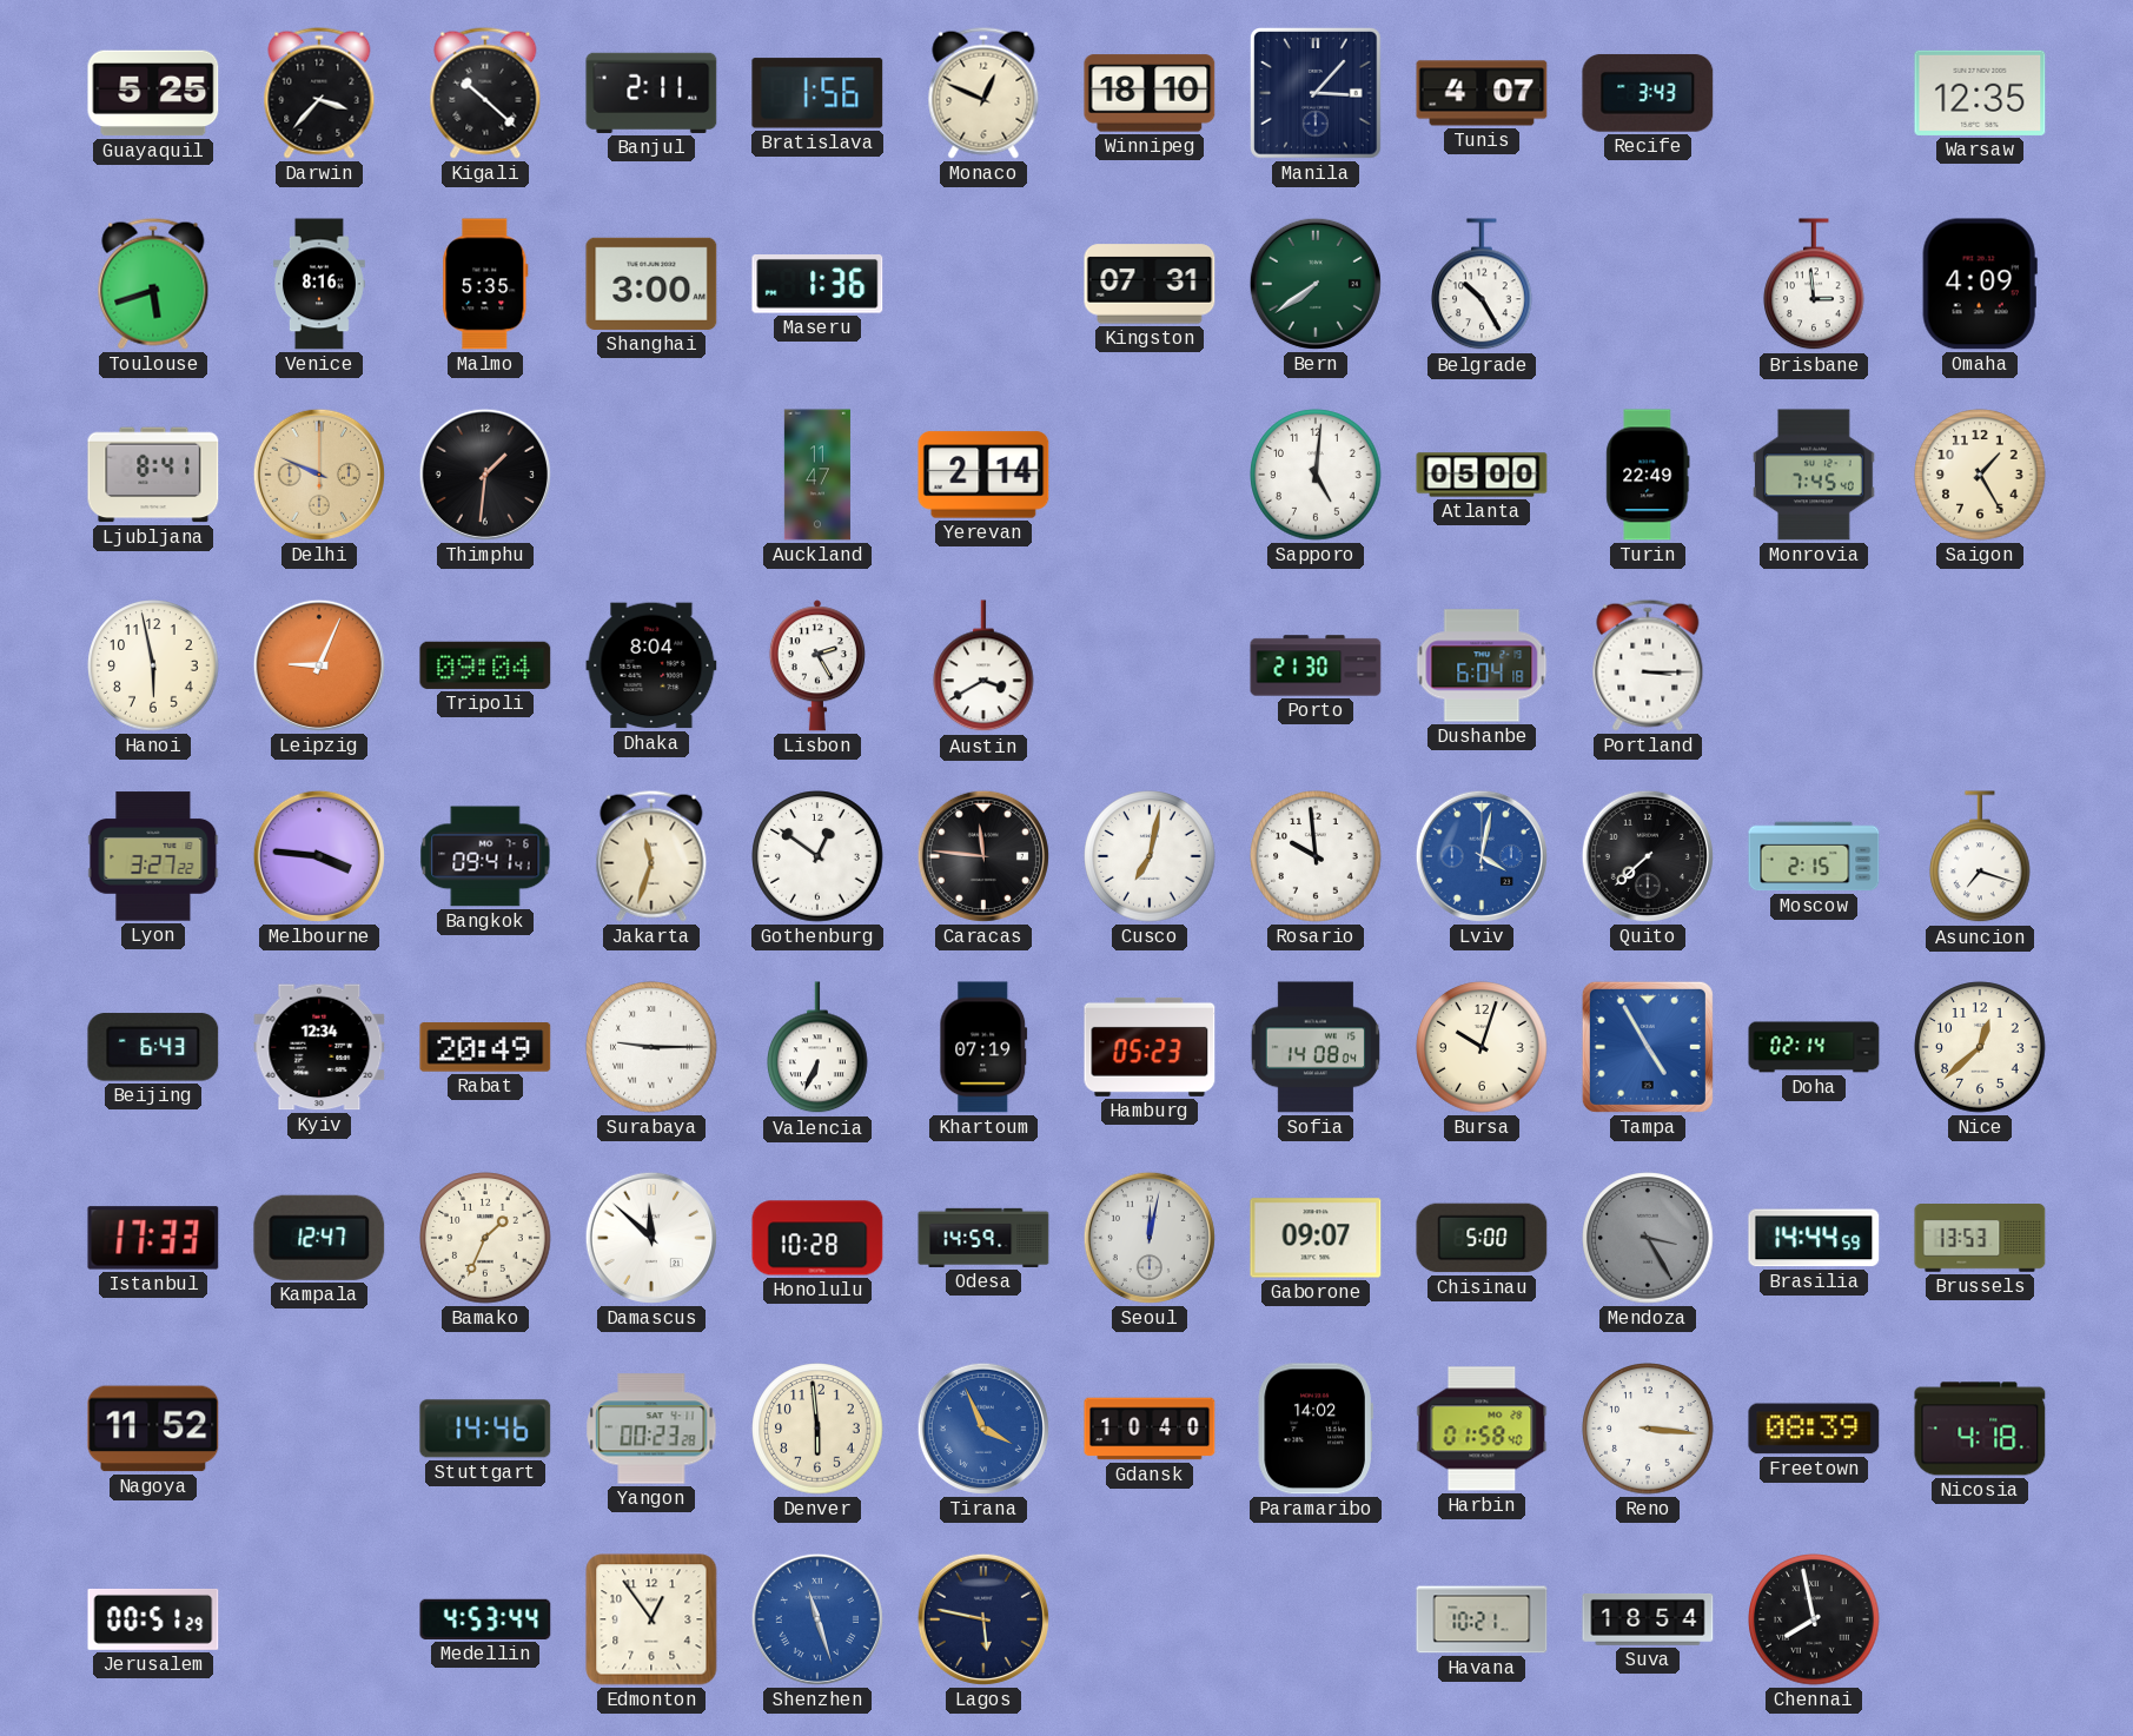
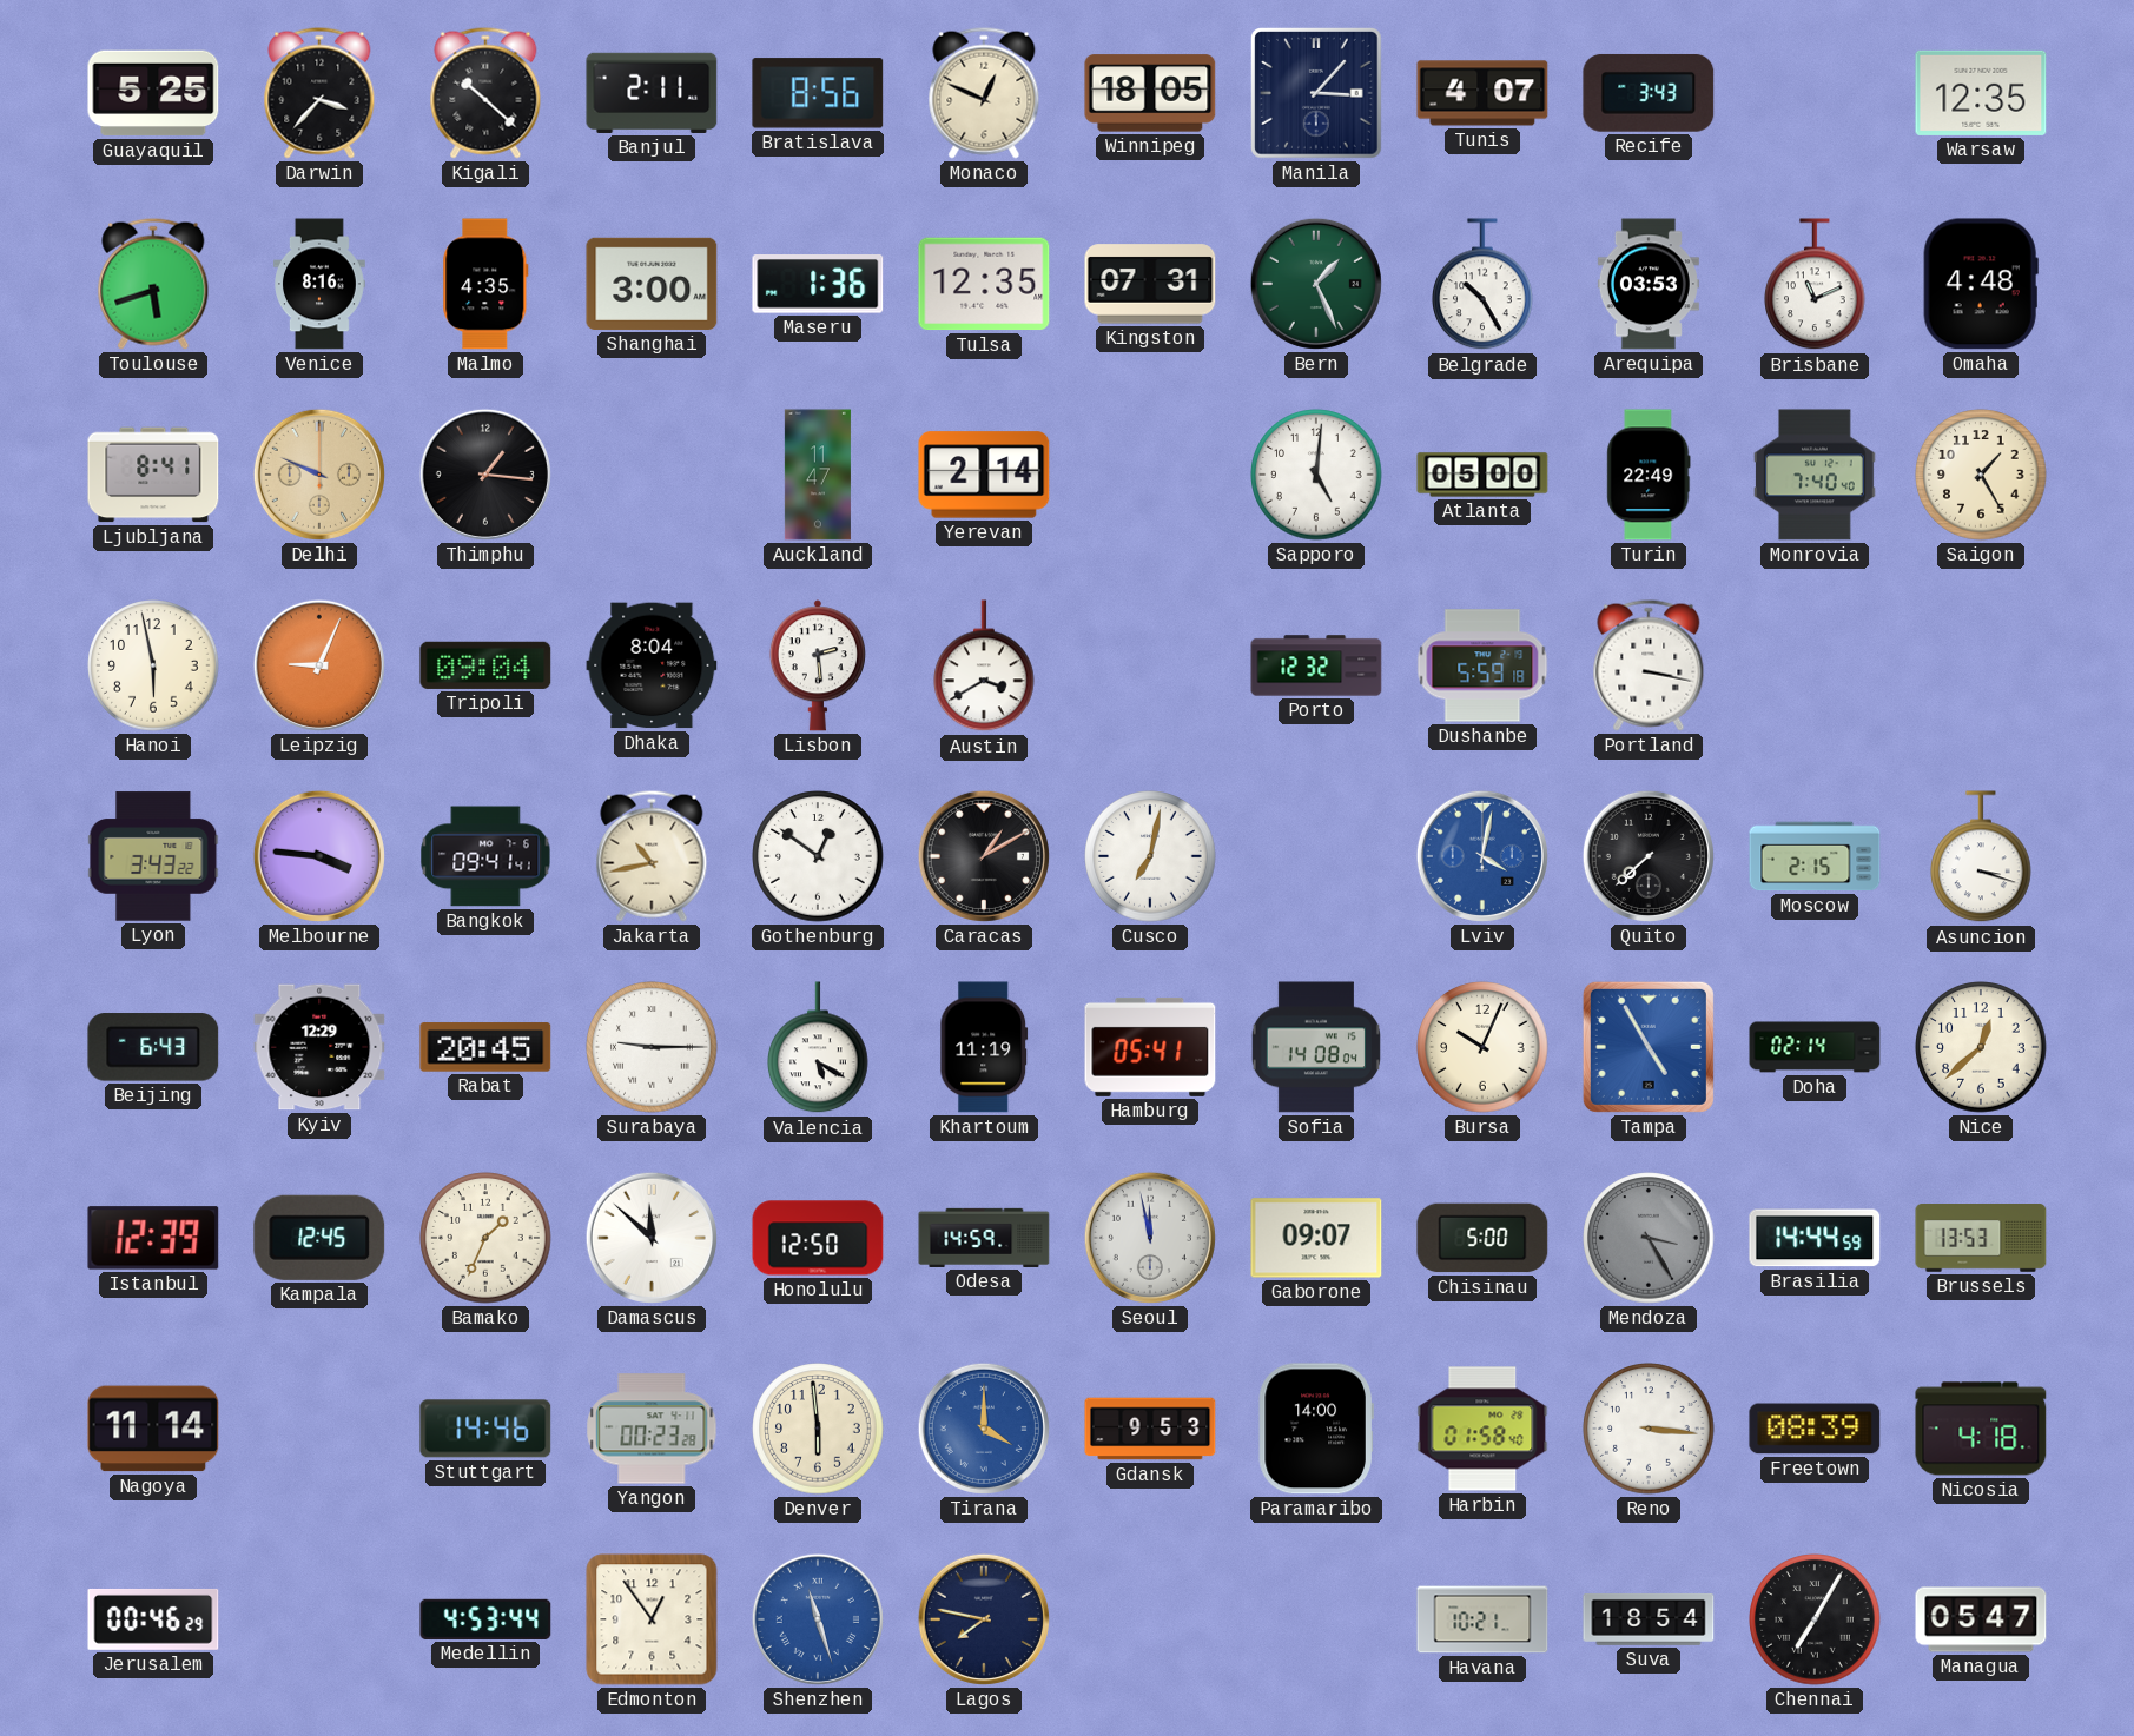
Bratislava: 1:56 -> 8:56 (818, 93)
Winnipeg: 18:10 -> 18:05 (1150, 93)
Malmo: 5:35 -> 4:35 (485, 284)
Tulsa: none -> 12:35 (984, 284)
Bern: 7:39 -> 1:26 (1316, 284)
Arequipa: none -> 03:53 (1649, 284)
Brisbane: 2:59 -> 11:11 (1816, 285)
Omaha: 4:09 -> 4:48 (1981, 284)
Thimphu: 1:31 -> 1:16 (485, 475)
Monrovia: 7:45 -> 7:40 (1816, 475)
Lisbon: 2:25 -> 2:29 (818, 665)
Porto: 21:30 -> 12:32 (1316, 665)
Dushanbe: 6:04 -> 5:59 (1482, 665)
Portland: 3:15 -> 3:17 (1649, 665)
Lyon: 3:27 -> 3:43 (153, 856)
Jakarta: 11:33 -> 10:43 (652, 856)
Caracas: 11:46 -> 1:10 (984, 856)
Rosario: 9:59 -> none (1316, 856)
Asuncion: 7:18 -> 3:18 (1982, 857)
Kyiv: 12:34 -> 12:29 (319, 1047)
Rabat: 20:49 -> 20:45 (485, 1047)
Valencia: 6:34 -> 5:20 (819, 1048)
Khartoum: 07:19 -> 11:19 (984, 1047)
Hamburg: 05:23 -> 05:41 (1150, 1047)
Bursa: 10:03 -> 10:04 (1482, 1047)
Istanbul: 17:33 -> 12:39 (153, 1238)
Kampala: 12:47 -> 12:45 (319, 1238)
Honolulu: 10:28 -> 12:50 (818, 1238)
Seoul: 12:02 -> 11:58 (1150, 1238)
Nagoya: 11:52 -> 11:14 (153, 1429)
Tirana: 3:56 -> 4:00 (984, 1429)
Gdansk: 10:40 -> 9:53 (1150, 1429)
Paramaribo: 14:02 -> 14:00 (1316, 1429)
Jerusalem: 00:51 -> 00:46 (153, 1619)
Lagos: 5:47 -> 7:47 (984, 1619)
Chennai: 7:58 -> 7:05 (1815, 1619)
Managua: none -> 05:47 (1981, 1619)
